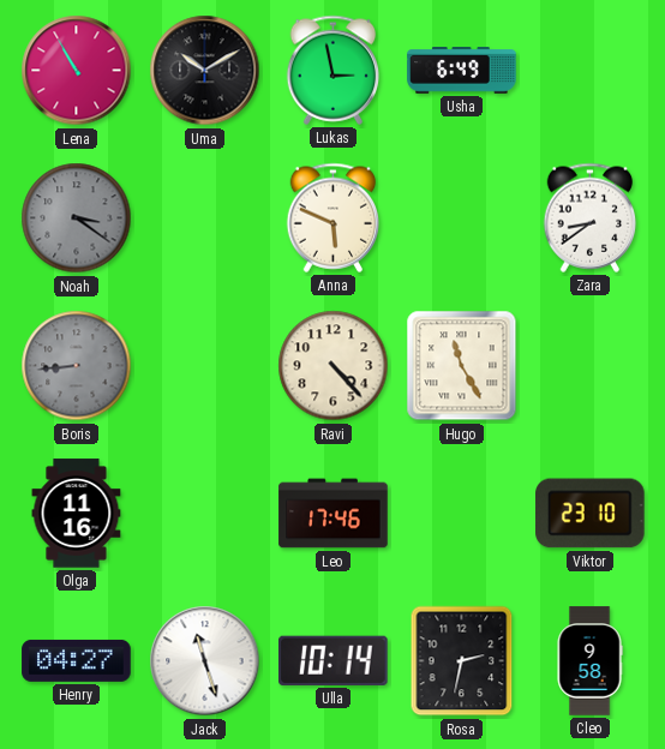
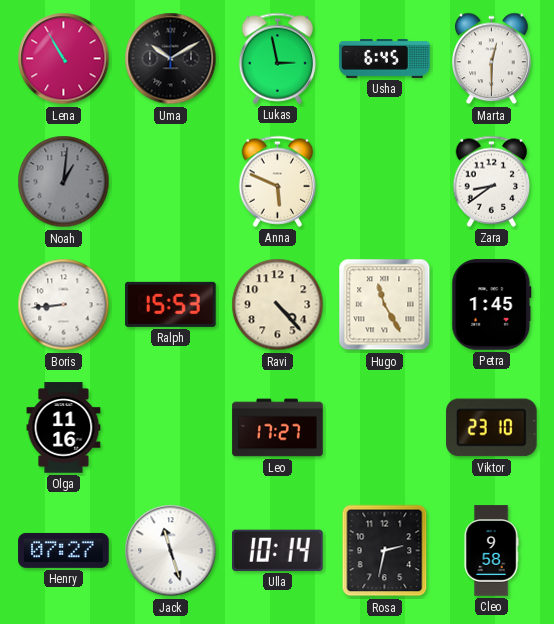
Usha: 6:49 -> 6:45 (385, 59)
Marta: none -> 12:30 (492, 59)
Noah: 3:21 -> 1:01 (64, 182)
Boris dial: grey -> white (64, 305)
Ralph: none -> 15:53 (171, 304)
Petra: none -> 1:45 (492, 305)
Leo: 17:46 -> 17:27 (278, 428)
Henry: 04:27 -> 07:27 (64, 550)
